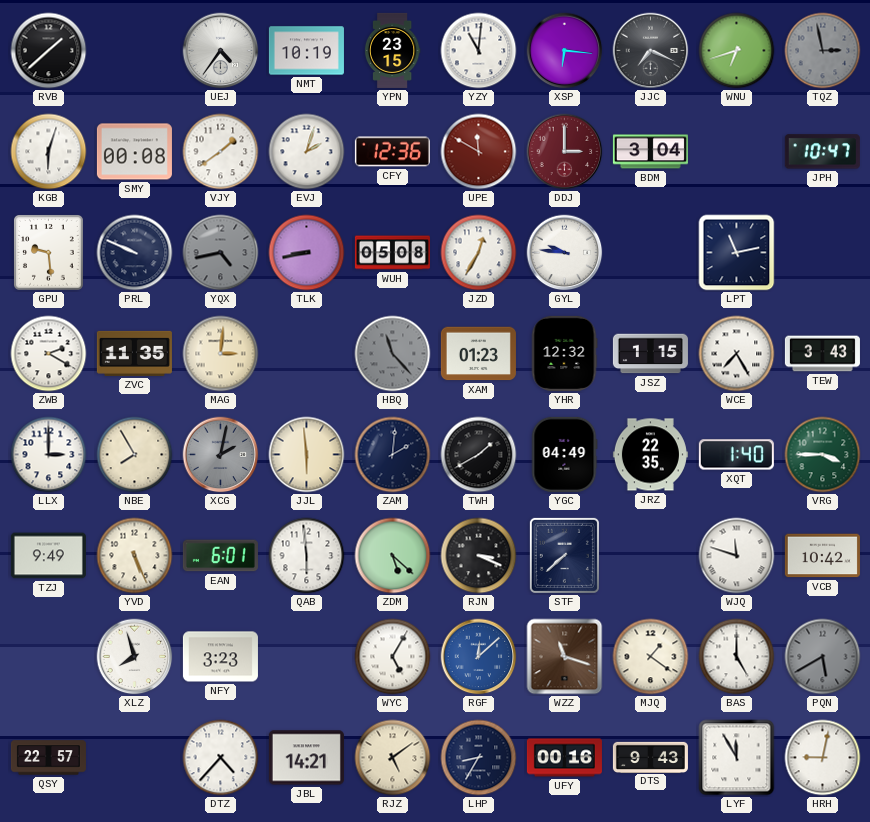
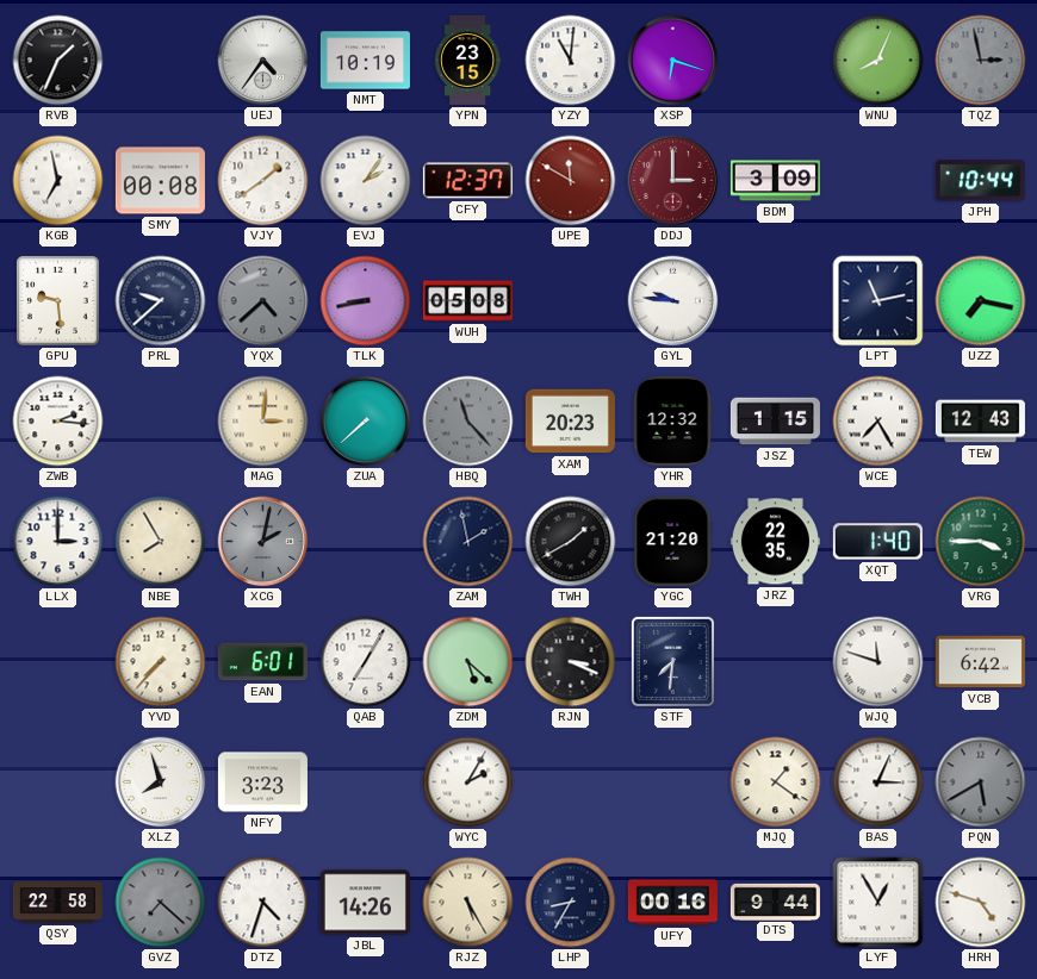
RVB: 1:38 -> 1:34 (58, 61)
XSP: 6:16 -> 6:18 (673, 61)
JJC: 7:19 -> none (651, 51)
WNU: 6:42 -> 8:04 (878, 61)
KGB: 6:03 -> 6:58 (58, 181)
EVJ: 2:03 -> 2:06 (366, 181)
CFY: 12:36 -> 12:37 (467, 181)
BDM: 3:04 -> 3:09 (775, 181)
JPH: 10:47 -> 10:44 (980, 181)
PRL: 9:49 -> 9:38 (161, 301)
YQX: 4:43 -> 4:38 (263, 301)
JZD: 12:35 -> none (479, 253)
UZZ: none -> 7:17 (981, 301)
ZWB: 2:20 -> 2:16 (58, 422)
ZVC: 11:35 -> none (134, 353)
ZUA: none -> 7:38 (366, 422)
XAM: 01:23 -> 20:23 (570, 422)
TEW: 3:43 -> 12:43 (980, 422)
JJL: 5:59 -> none (307, 455)
ZAM: 2:01 -> 1:58 (468, 542)
YGC: 04:49 -> 21:20 (672, 541)
TZJ: 9:49 -> none (48, 556)
YVD: 5:26 -> 7:37 (161, 662)
QAB: 5:59 -> 7:05 (366, 662)
STF: 7:38 -> 7:31 (672, 661)
VCB: 10:42 -> 6:42 (980, 662)
WYC: 5:05 -> 2:05 (468, 782)
RGF: 12:08 -> none (479, 657)
WZZ: 11:18 -> none (565, 657)
BAS: 5:00 -> 3:04 (878, 782)
QSY: 22:57 -> 22:58 (57, 903)
GVZ: none -> 7:22 (161, 903)
DTZ: 4:37 -> 4:33 (263, 903)
JBL: 14:21 -> 14:26 (365, 903)
RJZ: 5:09 -> 5:25 (468, 903)
DTS: 9:43 -> 9:44 (775, 902)
LYF: 11:55 -> 12:55 (878, 903)
HRH: 9:02 -> 4:48 (981, 903)
